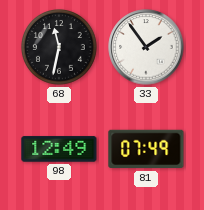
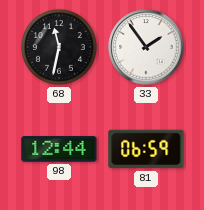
98: 12:49 -> 12:44 (59, 149)
81: 07:49 -> 06:59 (146, 149)
